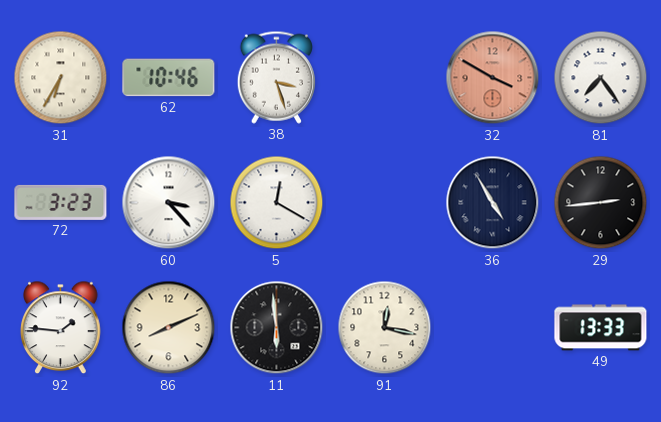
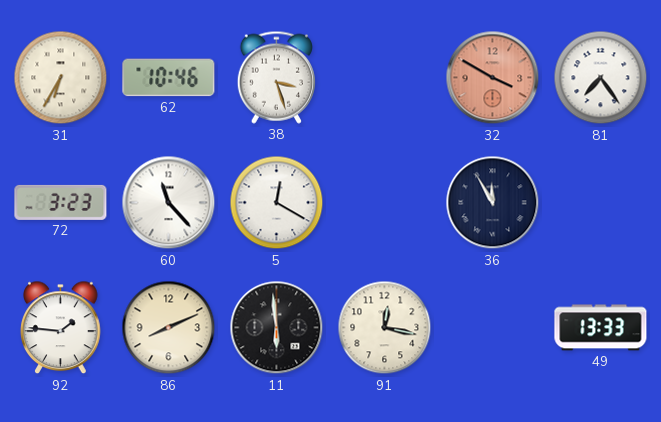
60: 3:23 -> 11:23 (169, 203)
36: 4:55 -> 11:55 (493, 203)
29: 2:44 -> none (601, 203)
